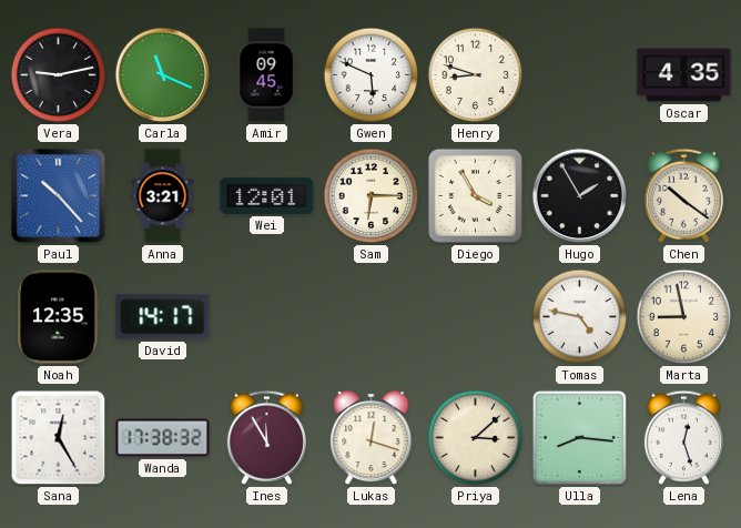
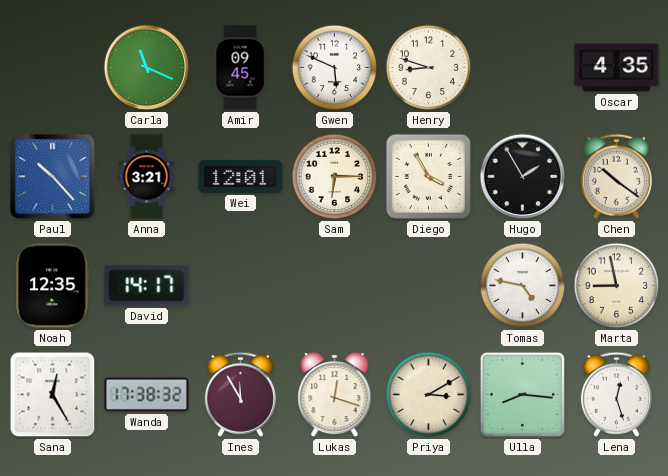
Vera: 9:13 -> none (59, 75)
Priya: 3:08 -> 3:10 (429, 395)
